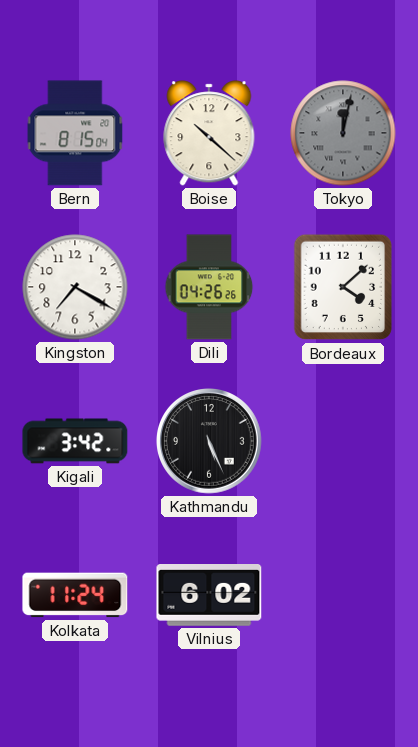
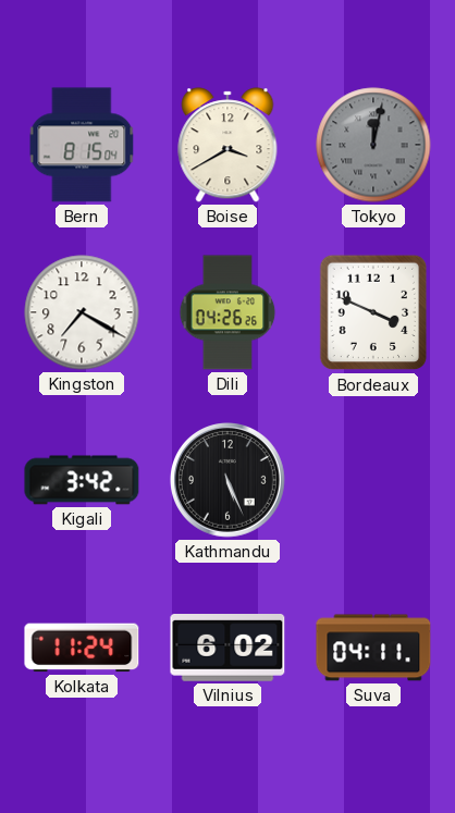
Boise: 10:22 -> 3:40 (228, 145)
Bordeaux: 4:08 -> 3:49 (373, 312)
Suva: none -> 04:11 (373, 648)
